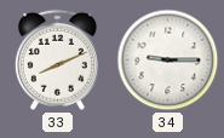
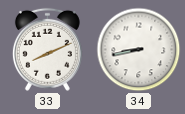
34: 9:15 -> 8:43 (139, 50)
